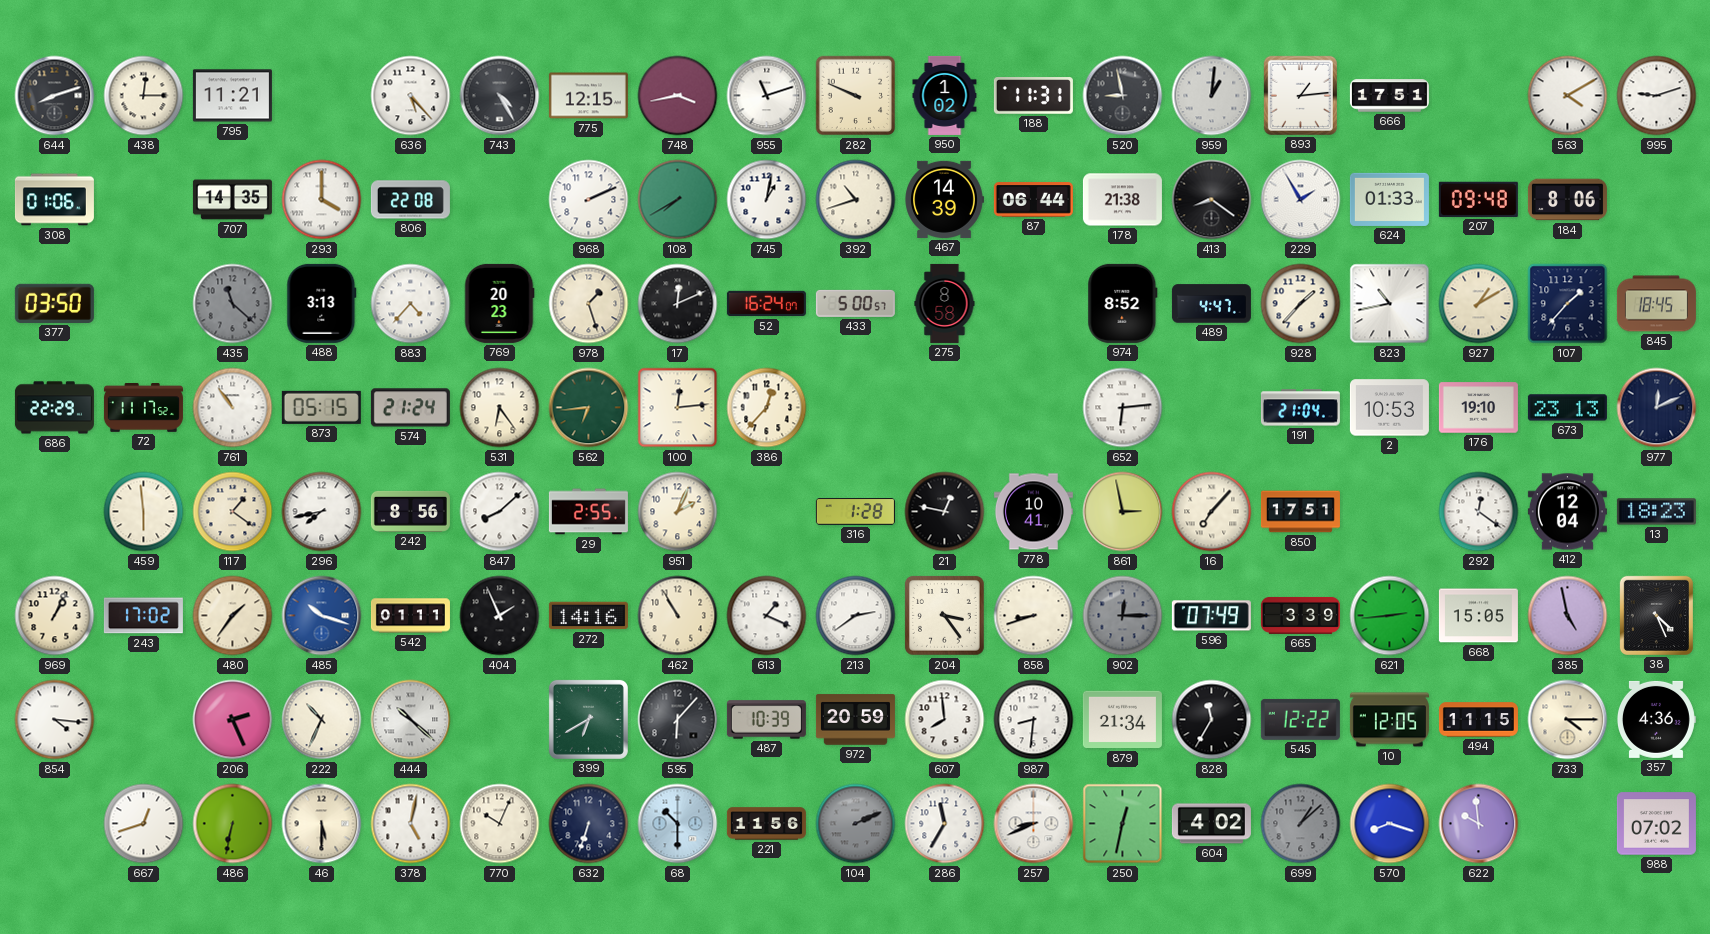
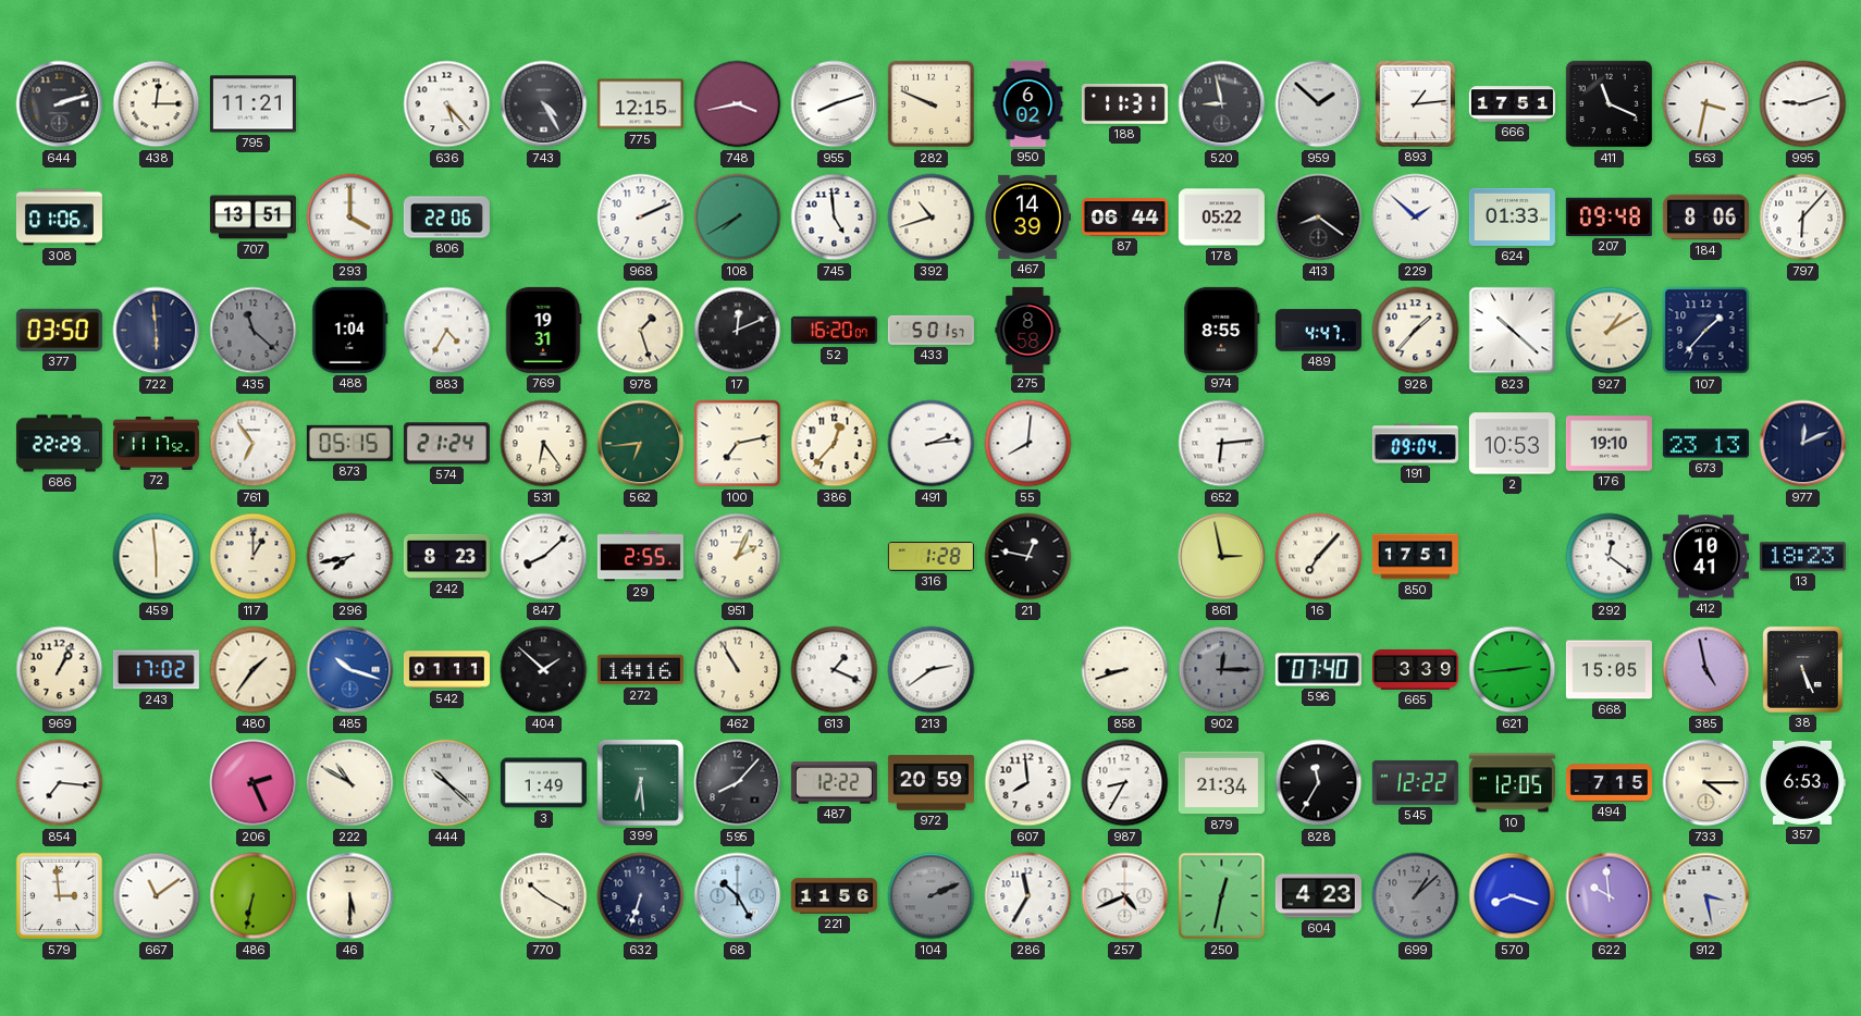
644: 8:12 -> 2:12 (60, 104)
955: 11:12 -> 8:12 (835, 104)
950: 1:02 -> 6:02 (1028, 103)
959: 1:01 -> 1:52 (1319, 104)
411: none -> 11:19 (1610, 104)
563: 4:10 -> 3:32 (1706, 104)
707: 14:35 -> 13:51 (252, 218)
806: 22:08 -> 22:06 (446, 218)
745: 1:02 -> 4:59 (835, 218)
178: 21:38 -> 05:22 (1221, 218)
229: 1:55 -> 1:52 (1416, 218)
797: none -> 6:07 (1803, 218)
722: none -> 5:59 (157, 331)
488: 3:13 -> 1:04 (350, 330)
883: 4:37 -> 4:35 (447, 331)
769: 20:23 -> 19:31 (543, 330)
52: 16:24 -> 16:20 (834, 331)
433: 5:00 -> 5:01 (930, 330)
974: 8:52 -> 8:55 (1222, 330)
823: 10:43 -> 10:22 (1513, 331)
845: 18:45 -> none (1656, 304)
761: 10:54 -> 6:54 (254, 444)
100: 12:14 -> 7:13 (738, 444)
491: none -> 2:14 (932, 444)
55: none -> 8:01 (1028, 444)
191: 21:04 -> 09:04 (1415, 444)
117: 1:21 -> 1:00 (254, 557)
242: 8:56 -> 8:23 (446, 556)
778: 10:41 -> none (1033, 512)
412: 12:04 -> 10:41 (1705, 557)
404: 1:56 -> 1:52 (544, 670)
204: 3:24 -> none (945, 616)
596: 07:49 -> 07:40 (1318, 670)
38: 4:26 -> 5:26 (1802, 669)
854: 4:16 -> 7:16 (60, 783)
222: 10:34 -> 10:50 (350, 783)
3: none -> 1:49 (543, 783)
399: 6:40 -> 6:29 (640, 782)
595: 6:07 -> 8:07 (738, 783)
487: 10:39 -> 12:22 (834, 783)
987: 8:31 -> 8:35 (1125, 783)
494: 11:15 -> 7:15 (1609, 783)
357: 4:36 -> 6:53 (1803, 782)
579: none -> 2:59 (60, 896)
667: 12:42 -> 11:09 (157, 896)
378: 5:02 -> none (411, 824)
770: 10:04 -> 10:20 (544, 896)
68: 10:30 -> 10:25 (738, 896)
257: 8:41 -> 4:41 (1125, 896)
604: 4:02 -> 4:23 (1318, 896)
912: none -> 3:28 (1706, 896)
988: 07:02 -> none (1656, 824)
